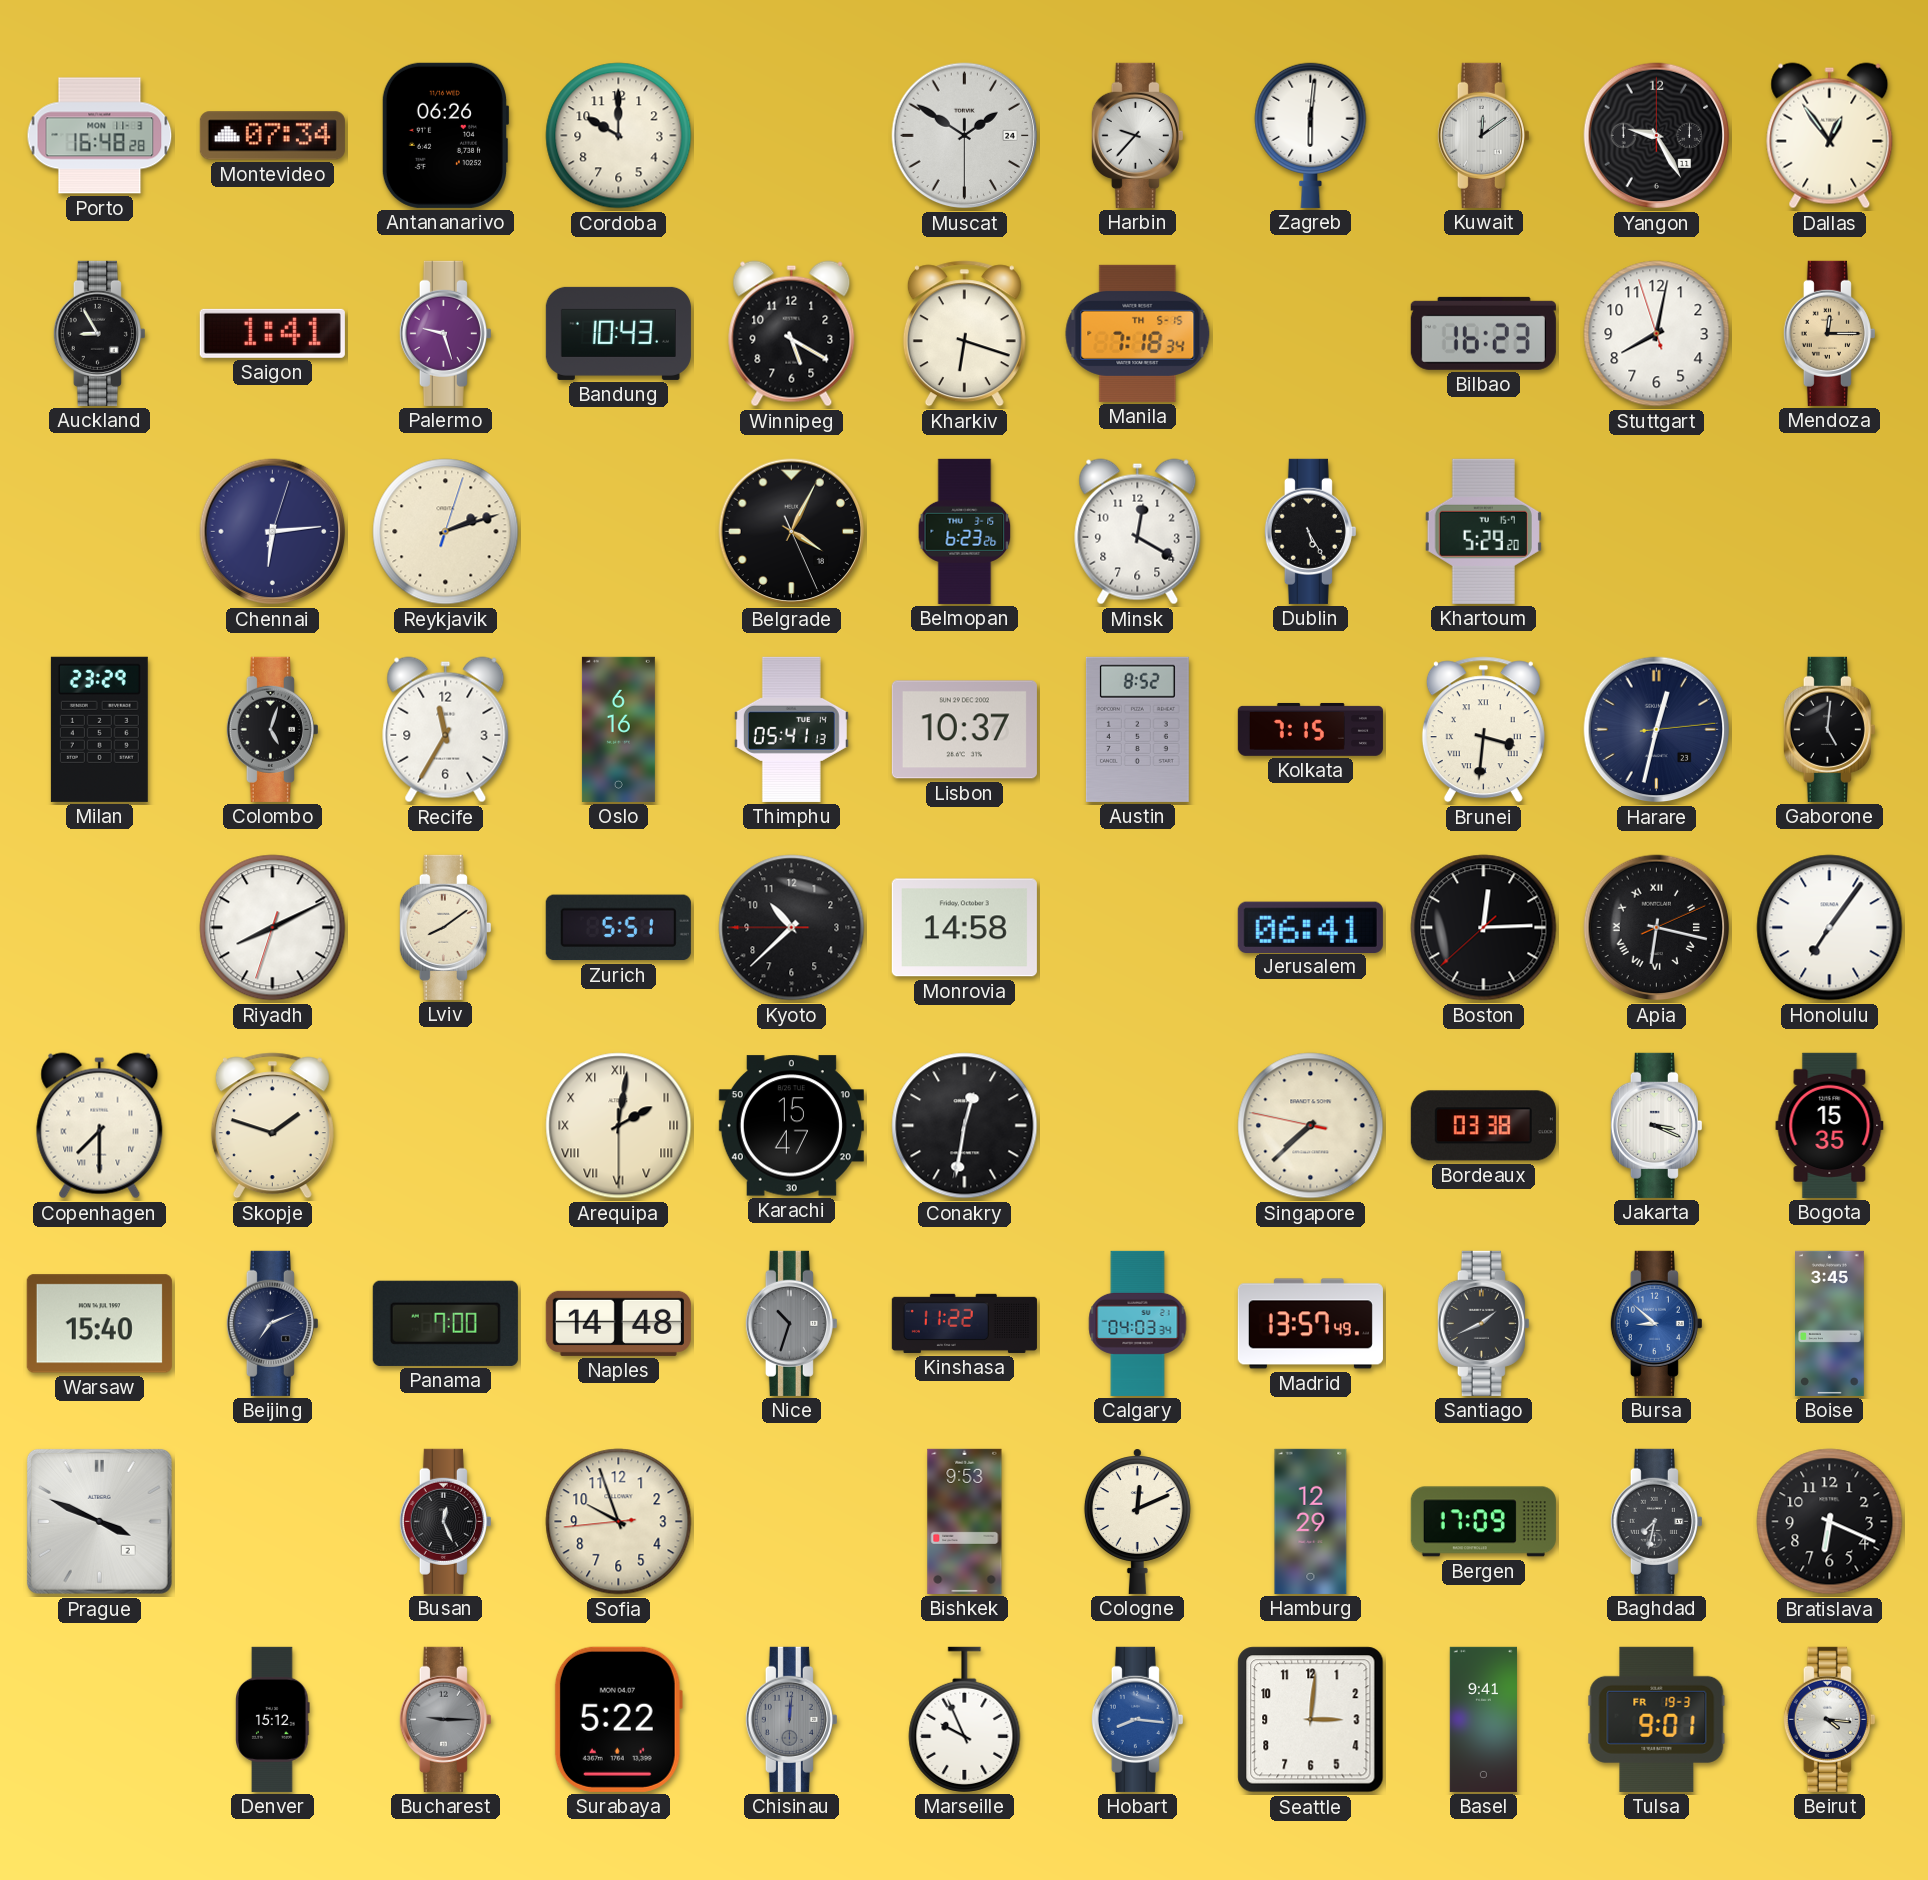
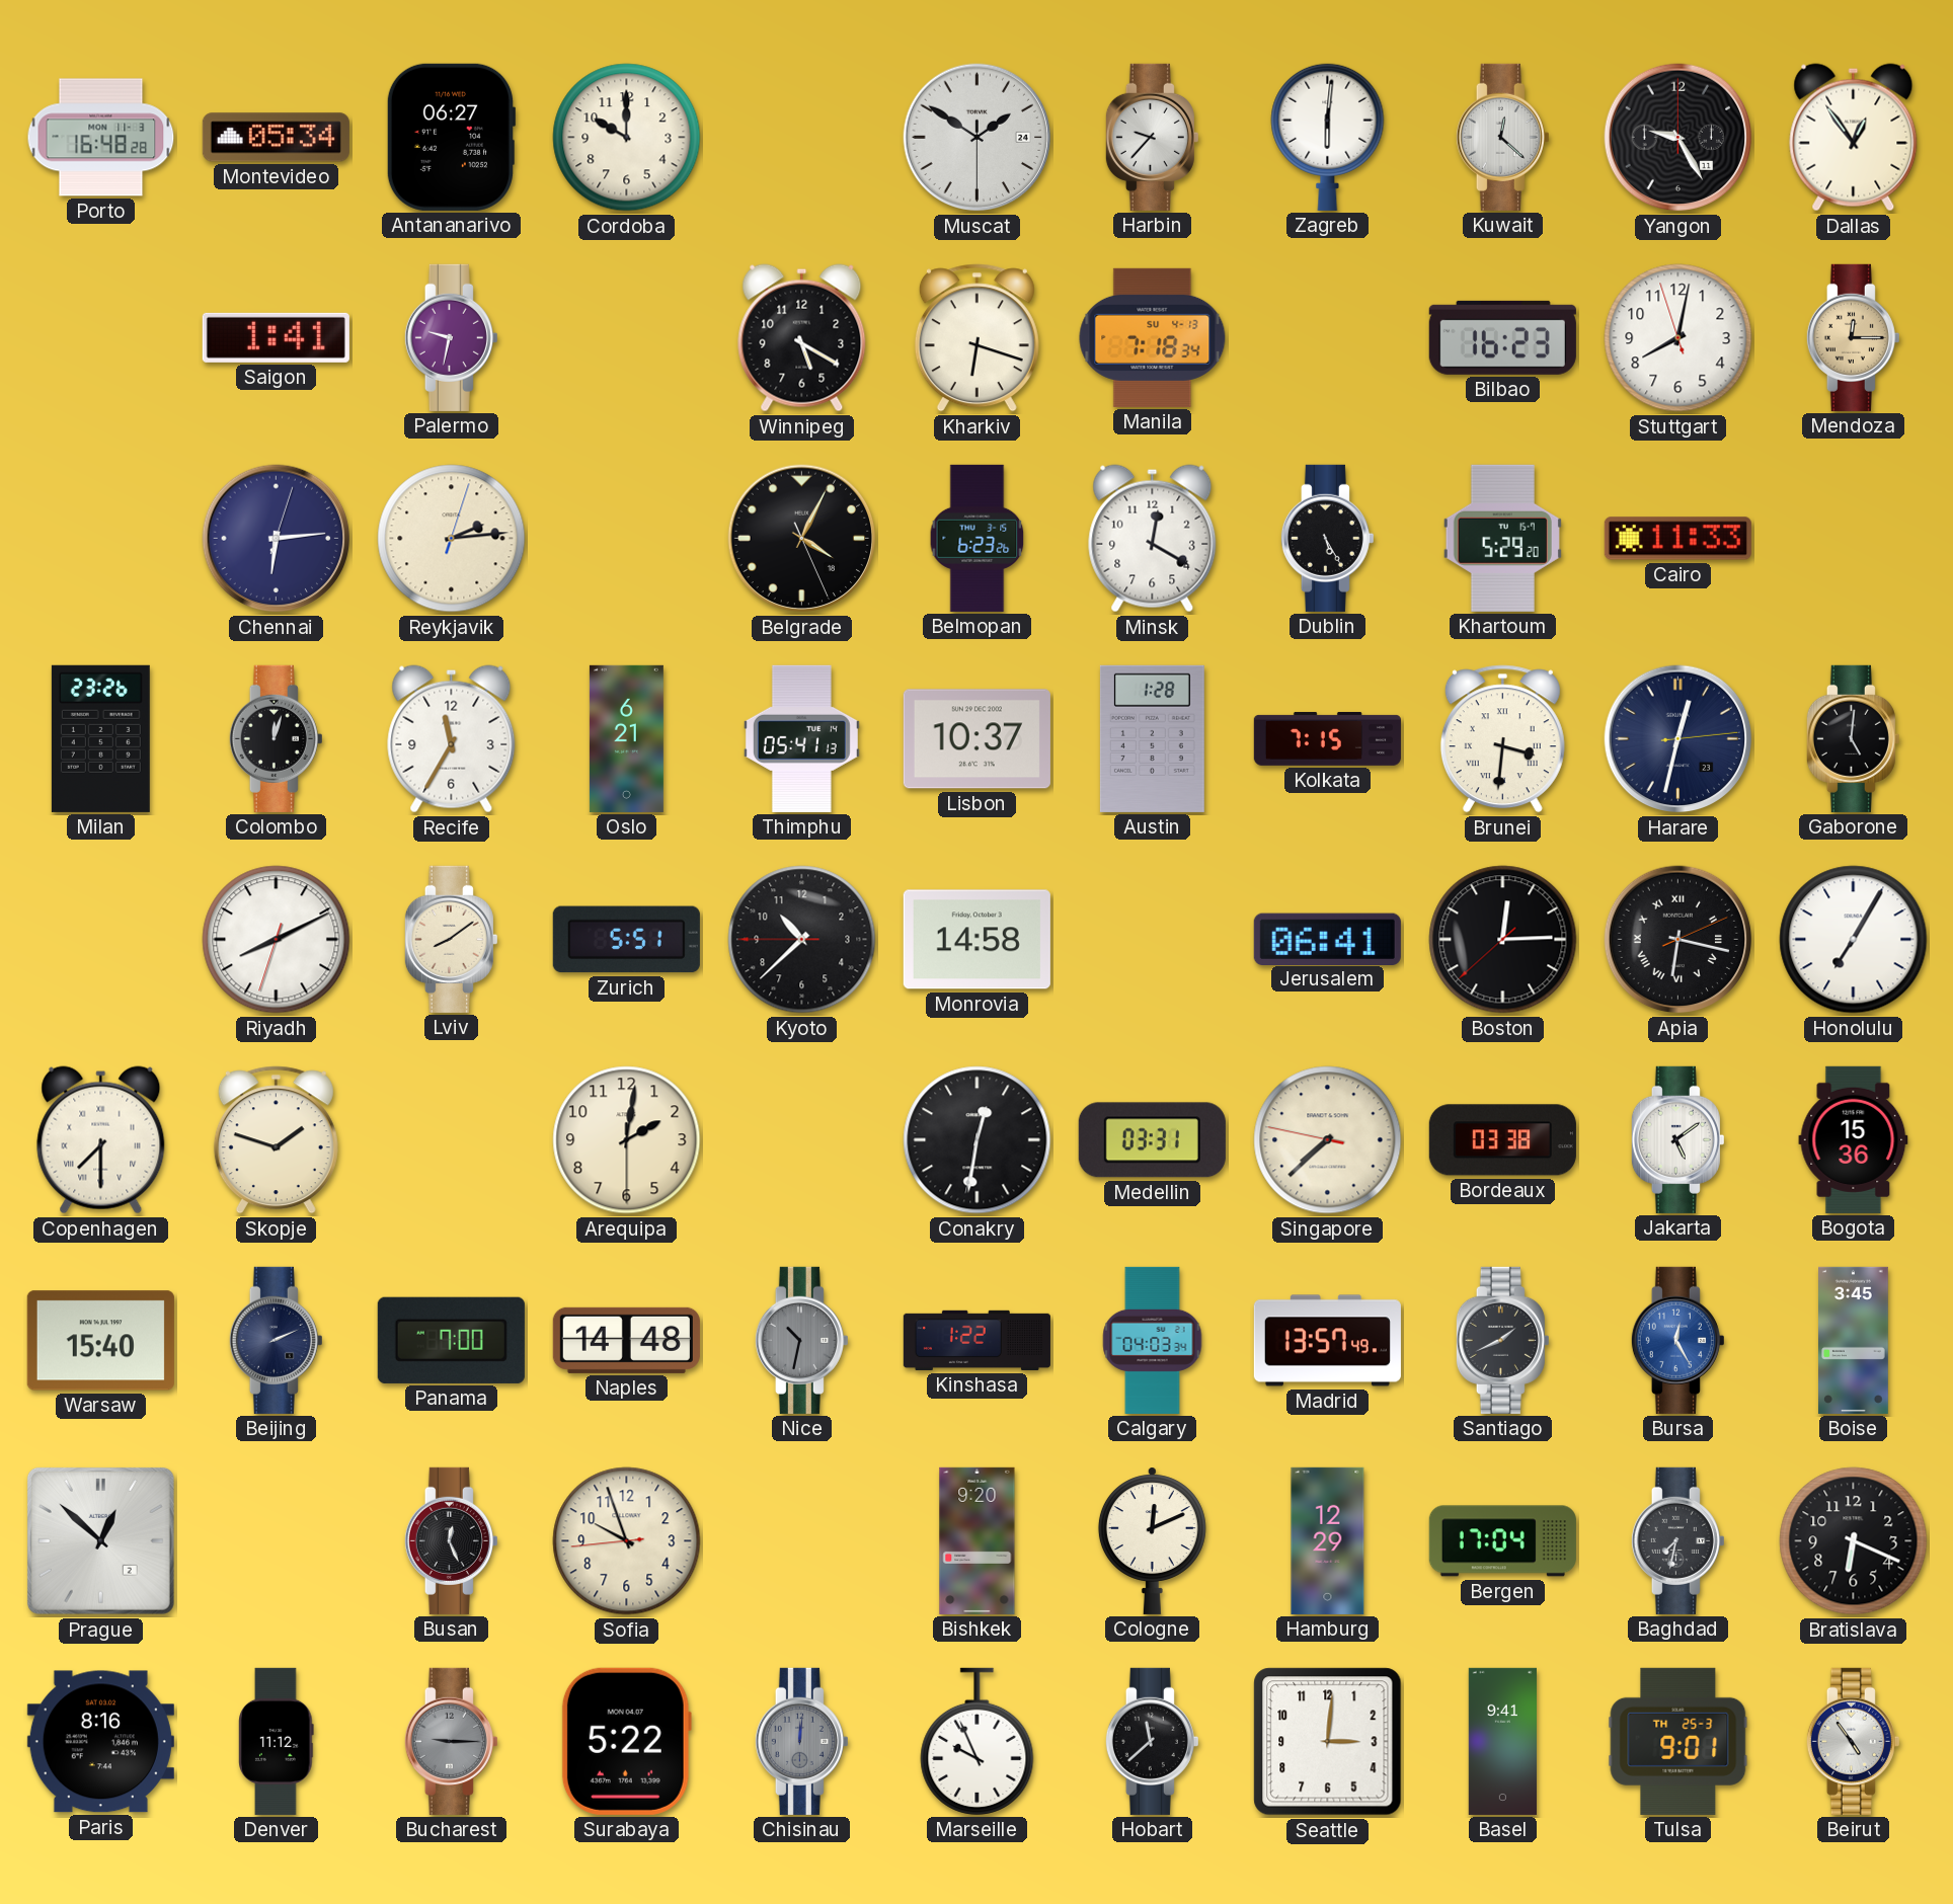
Montevideo: 07:34 -> 05:34 (276, 138)
Antananarivo: 06:26 -> 06:27 (451, 137)
Kuwait: 12:09 -> 12:22 (1502, 137)
Auckland: 8:55 -> none (99, 333)
Palermo: 9:27 -> 9:32 (451, 337)
Bandung: 10:43 -> none (618, 333)
Manila date: TH 5-15 -> SU 4-13 (1153, 337)
Reykjavik: 2:12 -> 2:14 (452, 539)
Cairo: none -> 11:33 (1677, 539)
Milan: 23:29 -> 23:26 (100, 738)
Colombo: 5:03 -> 12:03 (276, 738)
Oslo: 6:16 -> 6:21 (626, 738)
Austin: 8:52 -> 1:28 (1152, 738)
Honolulu: 7:06 -> 7:05 (1854, 940)
Arequipa numerals: Roman -> Arabic (627, 1140)
Karachi: 15:47 -> none (791, 1126)
Medellin: none -> 03:31 (1152, 1140)
Jakarta: 3:19 -> 5:09 (1677, 1139)
Bogota: 15:35 -> 15:36 (1854, 1139)
Beijing: 7:11 -> 2:11 (276, 1340)
Nice: 10:33 -> 10:32 (801, 1340)
Kinshasa: 11:22 -> 1:22 (976, 1340)
Bursa: 8:52 -> 12:25 (1677, 1340)
Prague: 3:49 -> 12:52 (100, 1540)
Bishkek: 9:53 -> 9:20 (978, 1540)
Bergen: 17:09 -> 17:04 (1502, 1541)
Paris: none -> 8:16 (100, 1742)
Denver: 15:12 -> 11:12 (277, 1741)
Hobart: 8:16 -> 11:38 (1152, 1741)
Hobart dial: blue -> black (1152, 1741)
Tulsa date: FR 19-3 -> TH 25-3 (1678, 1741)
Beirut: 4:16 -> 4:54 (1853, 1741)
